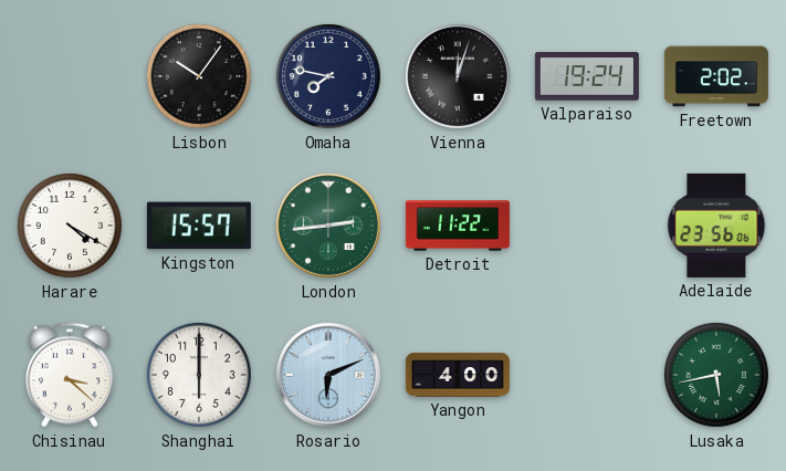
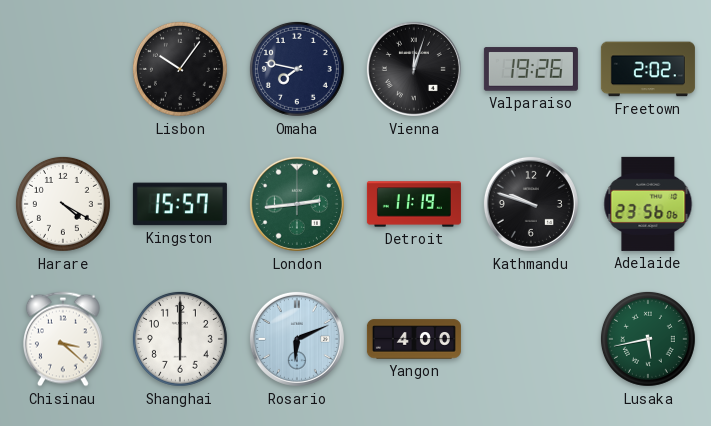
Valparaiso: 19:24 -> 19:26 (531, 69)
Detroit: 11:22 -> 11:19 (414, 204)
Kathmandu: none -> 9:48 (531, 204)
